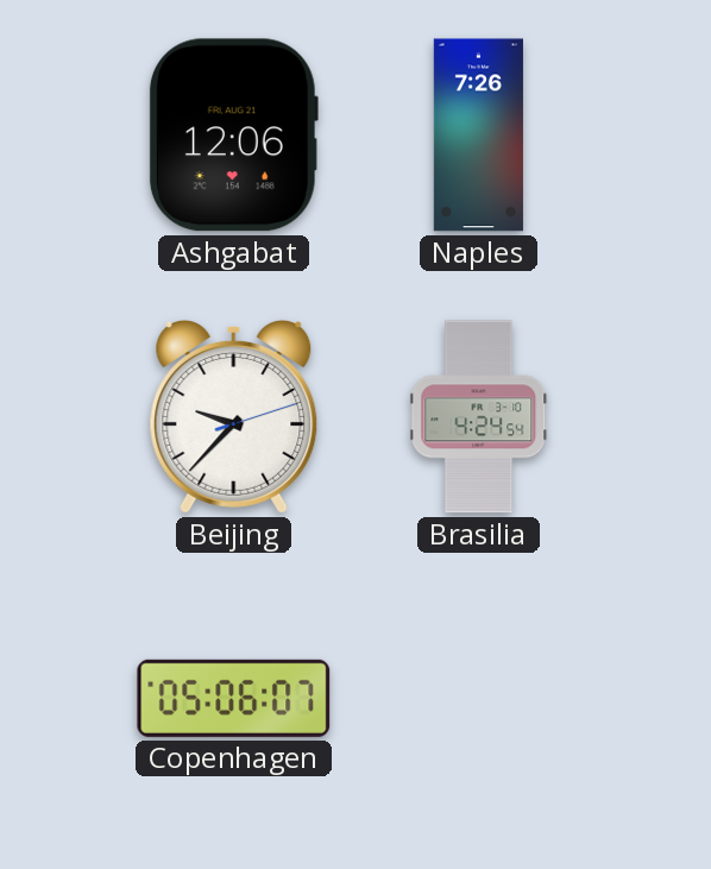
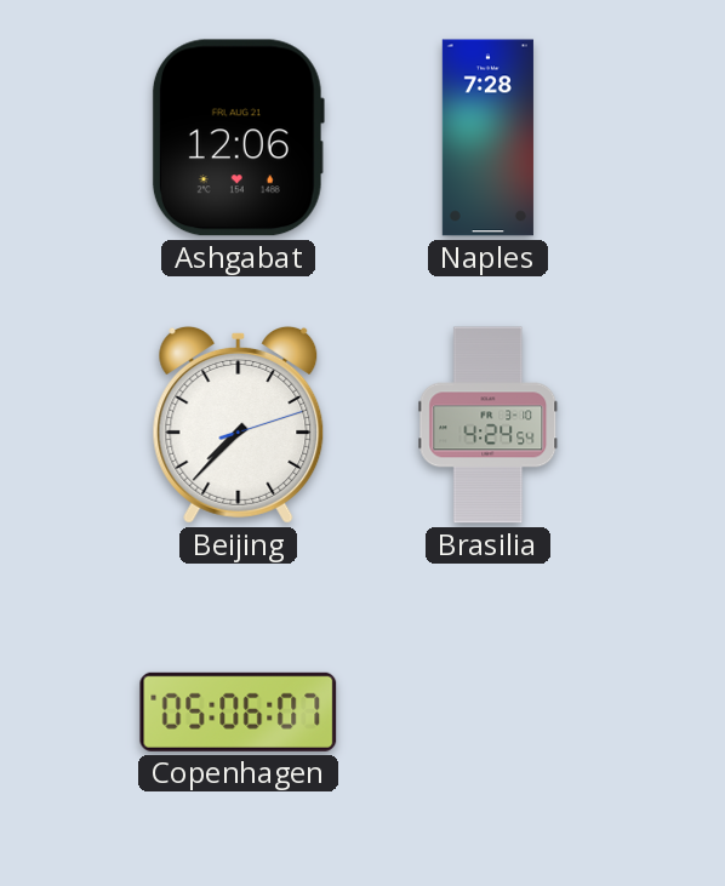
Naples: 7:26 -> 7:28 (487, 138)
Beijing: 9:37 -> 7:37 (239, 424)
